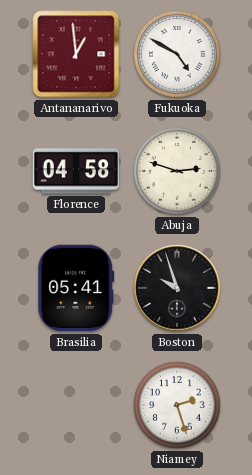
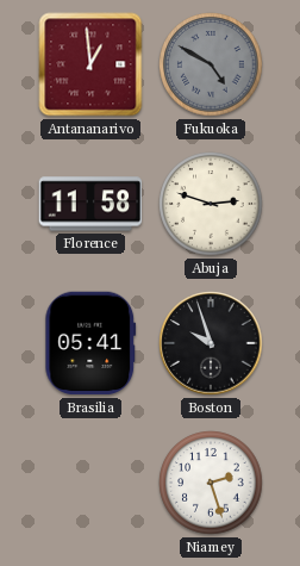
Fukuoka dial: white -> grey (211, 64)
Florence: 04:58 -> 11:58 (90, 204)
